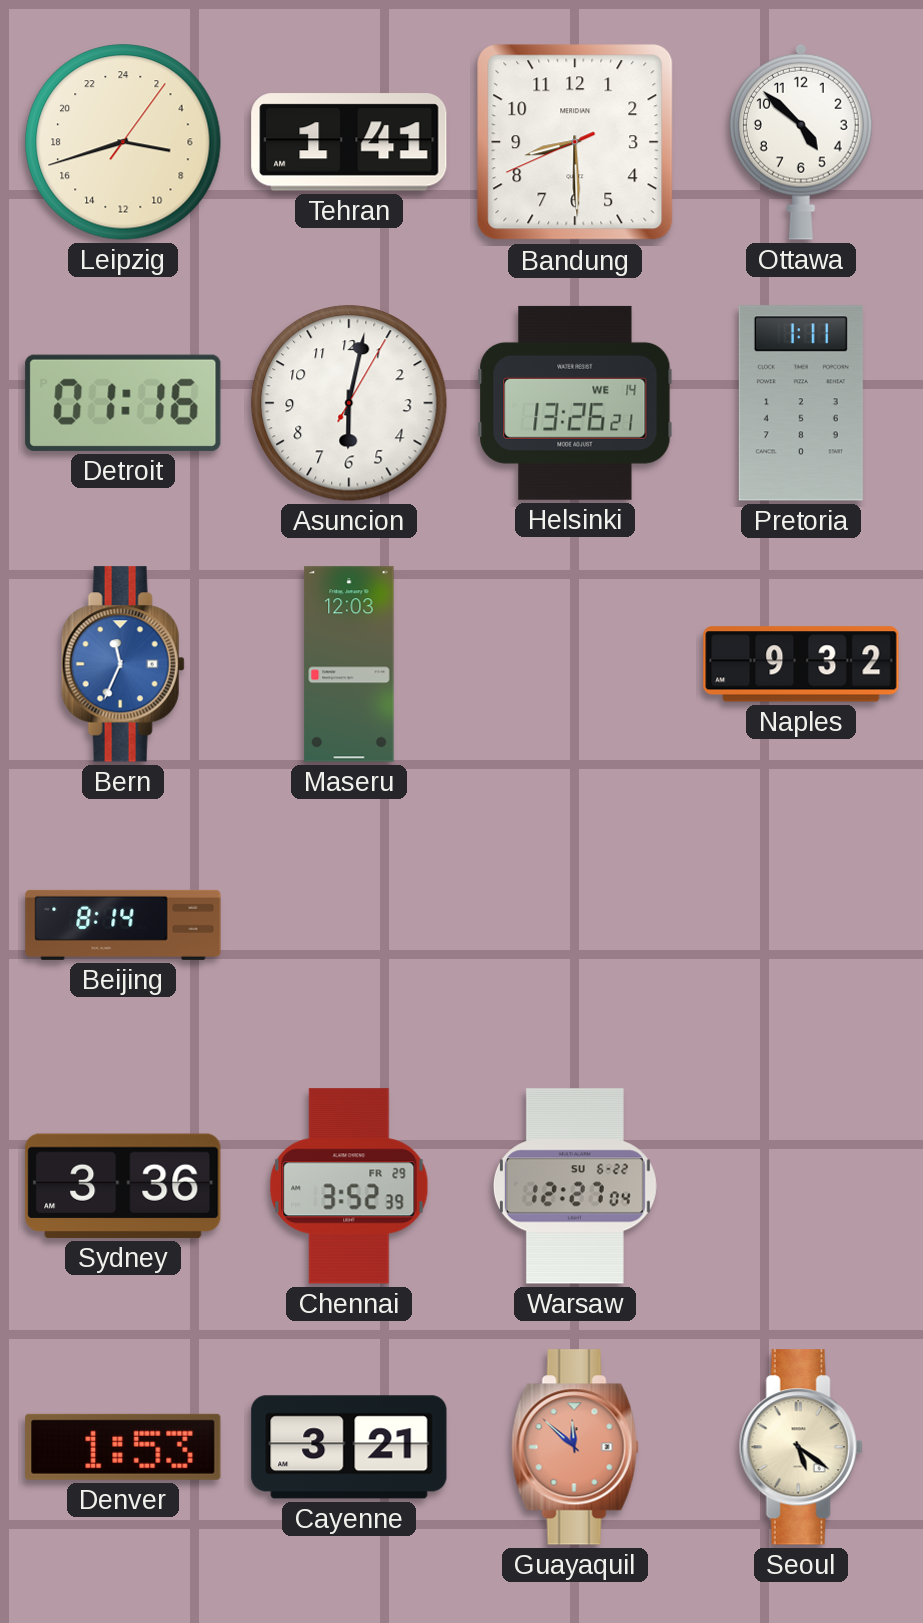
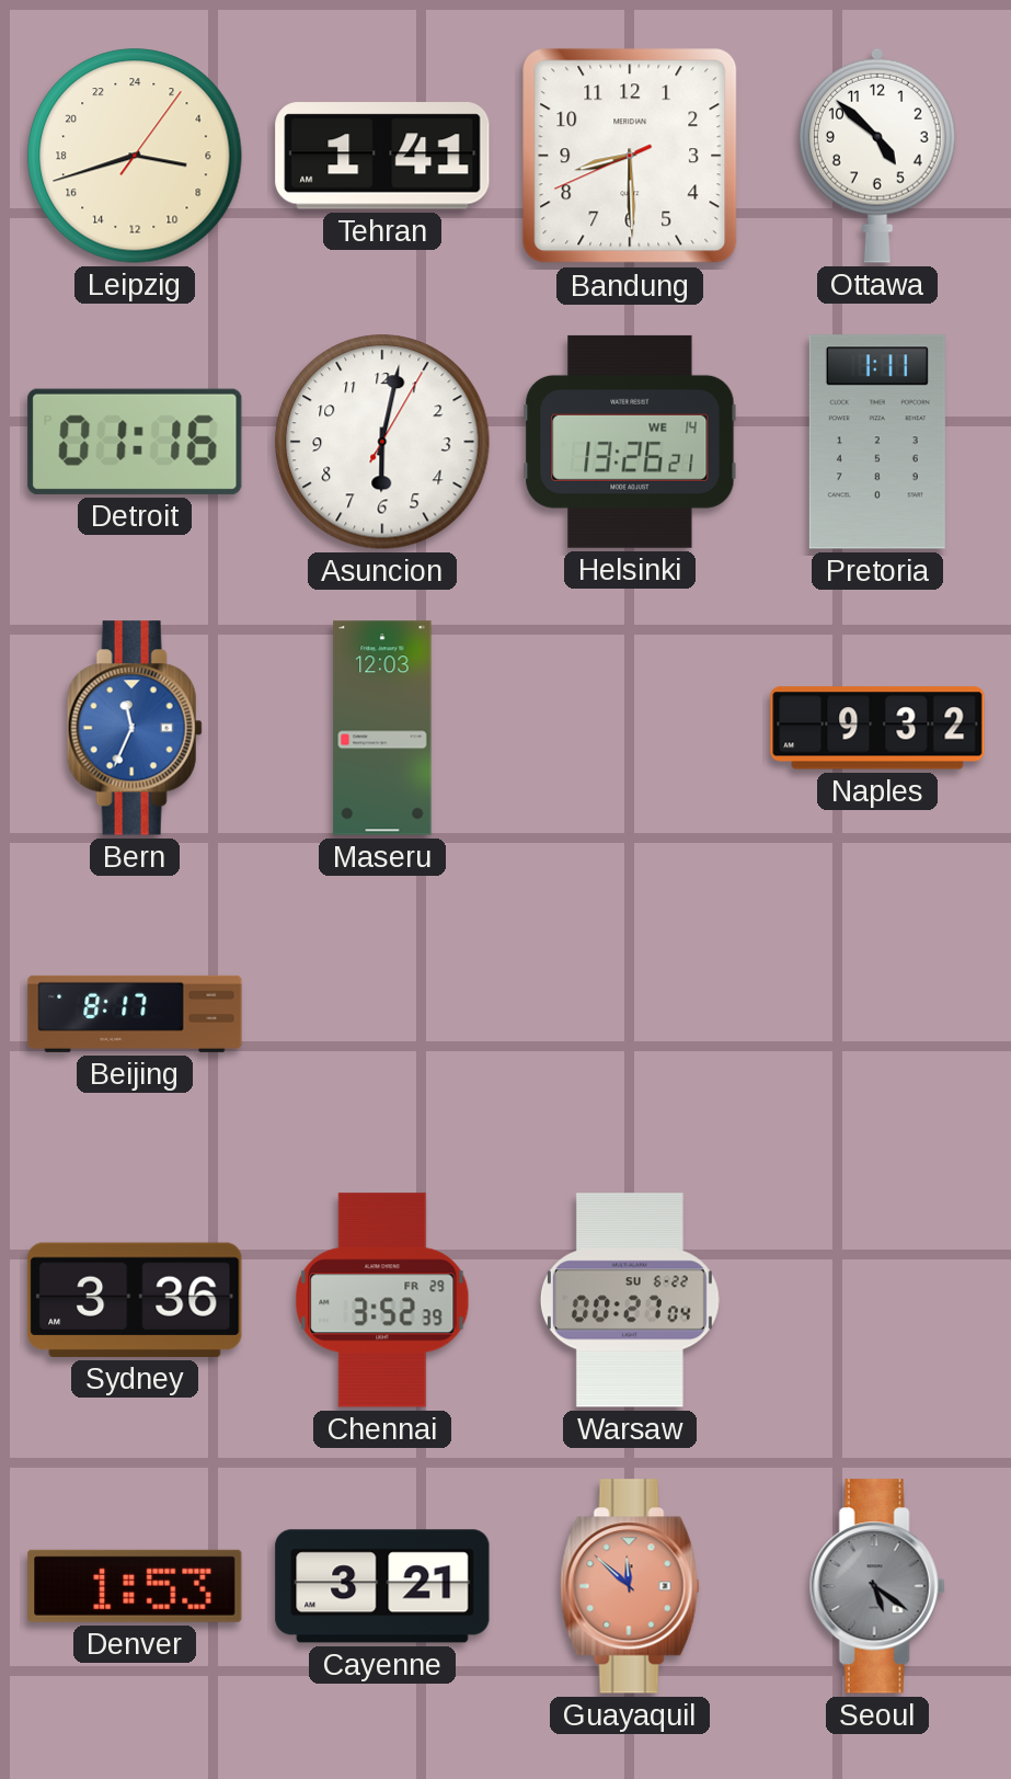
Beijing: 8:14 -> 8:17 (135, 1014)
Warsaw: 12:27 -> 00:27 (630, 1300)
Seoul dial: cream -> grey (877, 1586)
